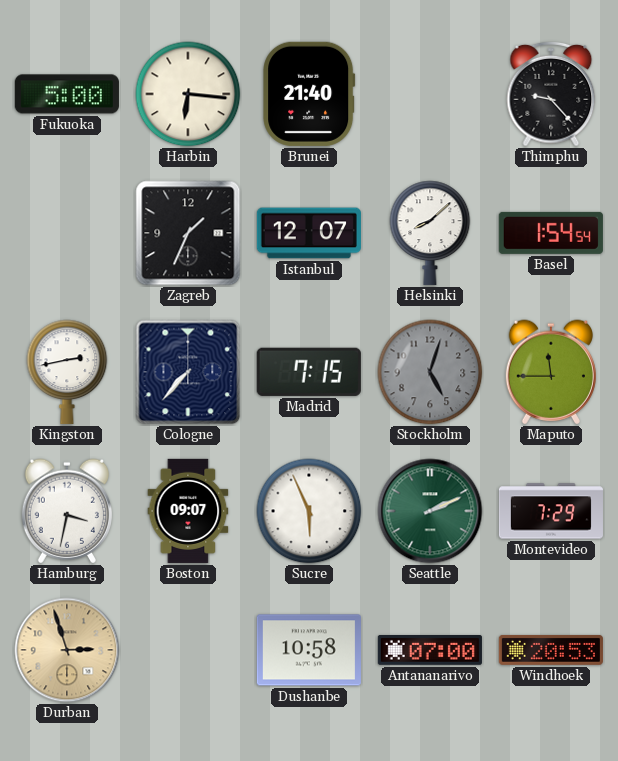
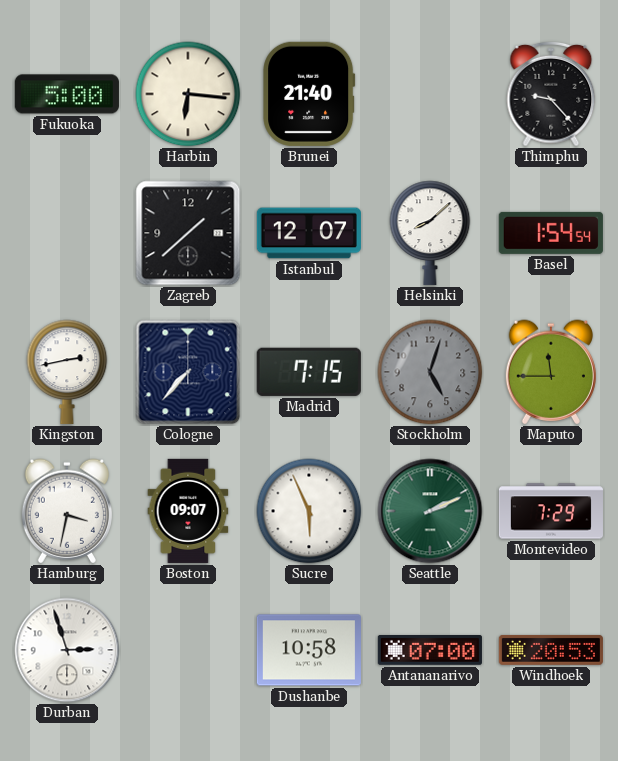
Zagreb: 1:34 -> 1:38 (188, 233)
Durban dial: champagne -> white (67, 650)
